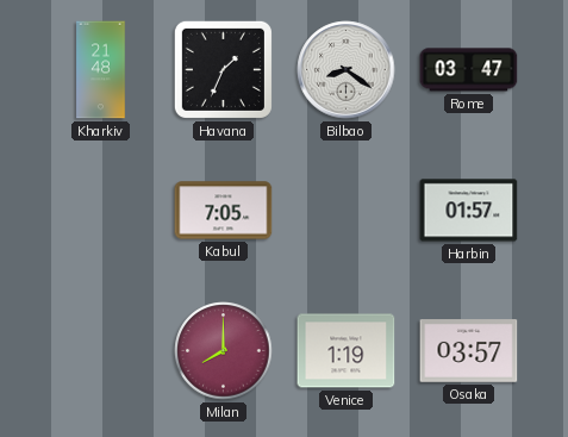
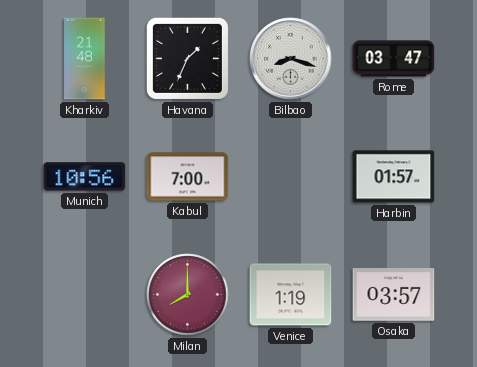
Bilbao: 8:21 -> 8:18 (291, 59)
Munich: none -> 10:56 (85, 177)
Kabul: 7:05 -> 7:00 (188, 177)
